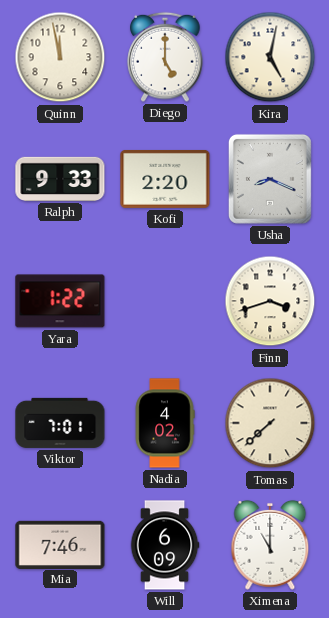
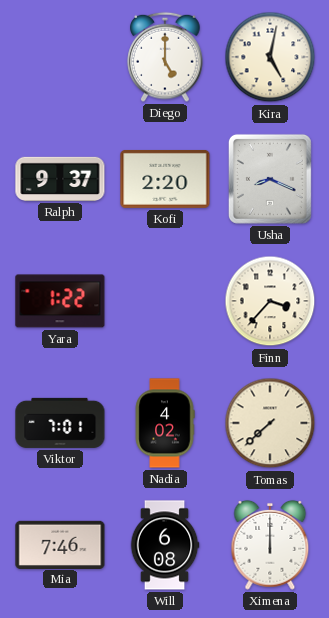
Quinn: 11:58 -> none (60, 57)
Ralph: 9:33 -> 9:37 (60, 179)
Finn: 3:42 -> 3:37 (270, 301)
Will: 6:09 -> 6:08 (165, 545)
Ximena: 11:00 -> 12:00 (270, 545)
